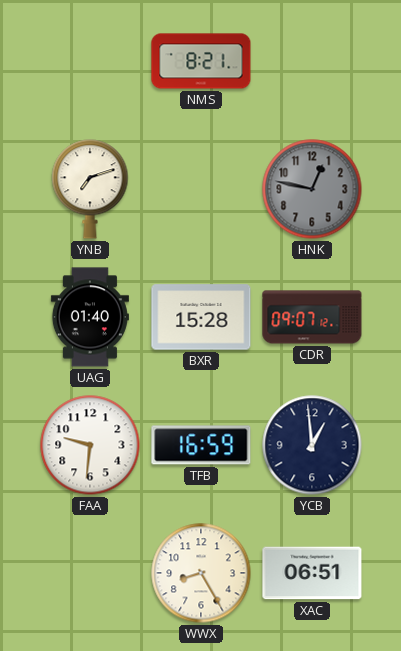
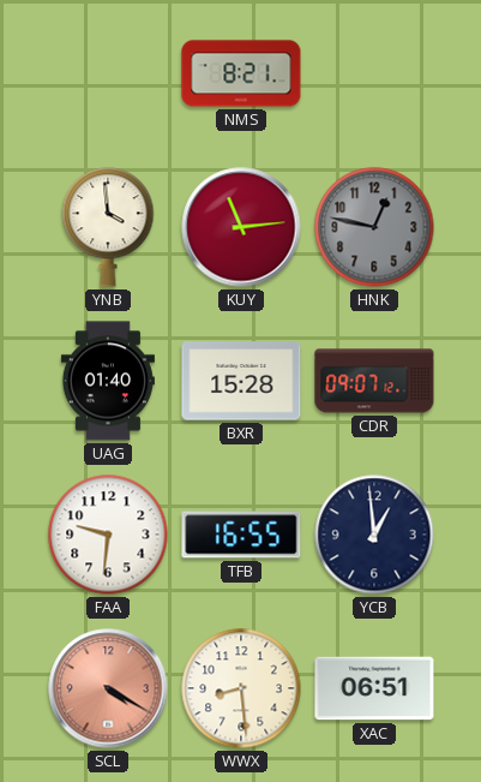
YNB: 7:12 -> 3:59 (108, 227)
KUY: none -> 11:14 (241, 227)
TFB: 16:59 -> 16:55 (241, 535)
SCL: none -> 4:20 (108, 688)
WWX: 8:25 -> 8:29 (241, 688)
